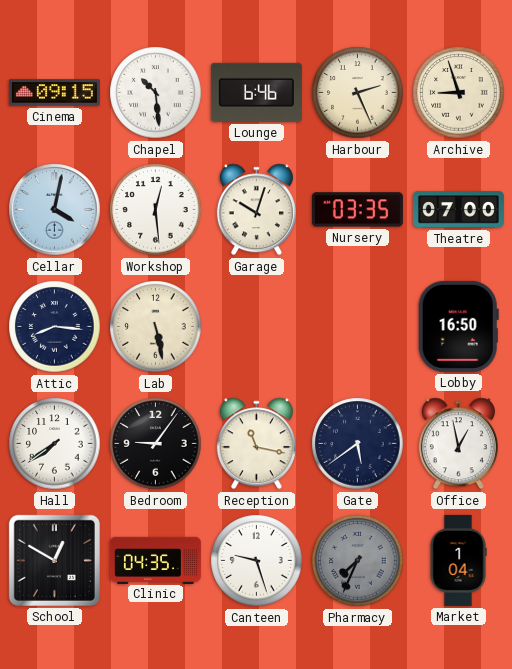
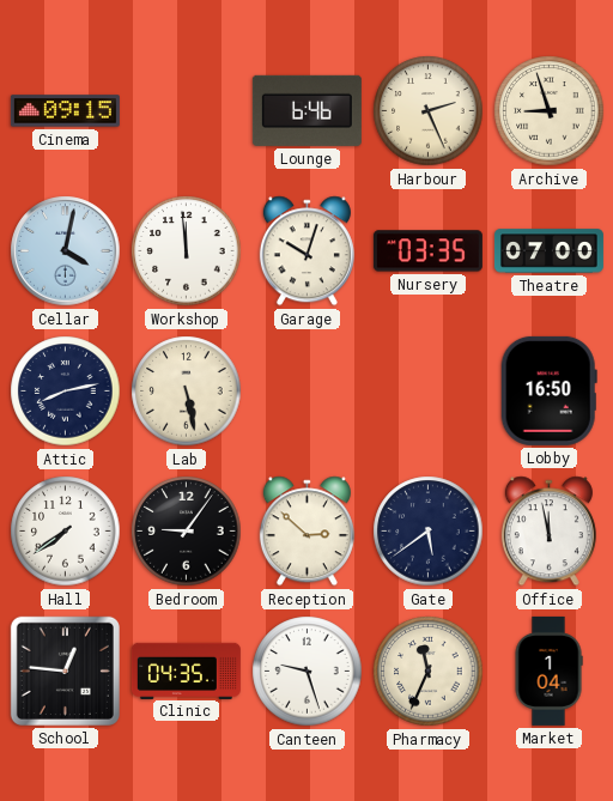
Chapel: 10:29 -> none (156, 93)
Workshop: 12:29 -> 11:59 (187, 251)
Attic: 8:16 -> 8:13 (66, 392)
Reception: 11:17 -> 2:52 (306, 532)
Office: 12:58 -> 11:58 (548, 532)
School: 12:50 -> 12:46 (65, 670)
Pharmacy: 7:34 -> 11:34 (429, 672)
Pharmacy dial: grey -> cream (429, 672)
